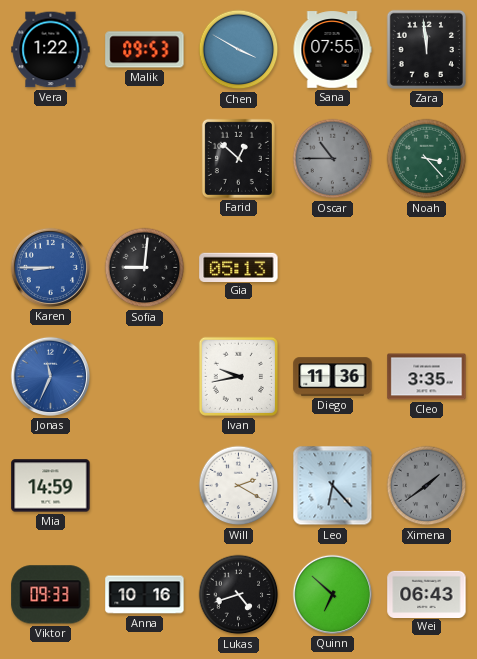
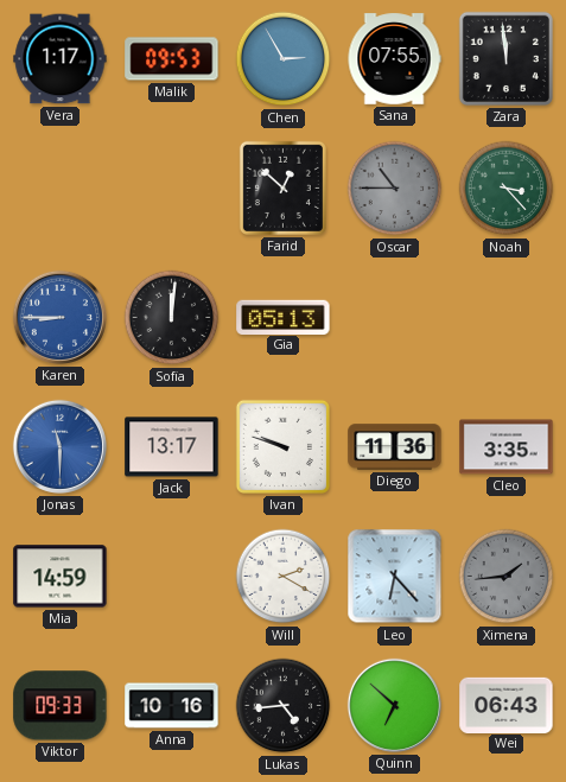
Vera: 1:22 -> 1:17 (61, 59)
Chen: 3:50 -> 2:55 (284, 59)
Sofia: 9:01 -> 12:01 (172, 318)
Jonas: 11:34 -> 11:30 (59, 446)
Jack: none -> 13:17 (172, 447)
Ivan: 9:43 -> 9:48 (282, 446)
Ximena: 1:39 -> 1:44 (507, 577)
Lukas: 4:42 -> 4:44 (284, 706)
